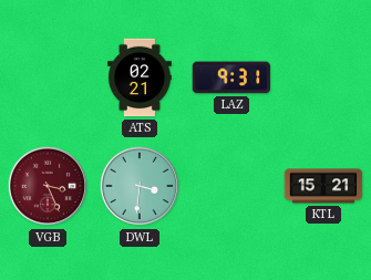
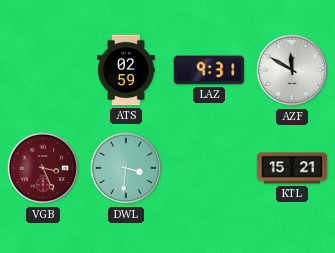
ATS: 02:21 -> 02:59 (126, 70)
AZF: none -> 11:50 (292, 70)
